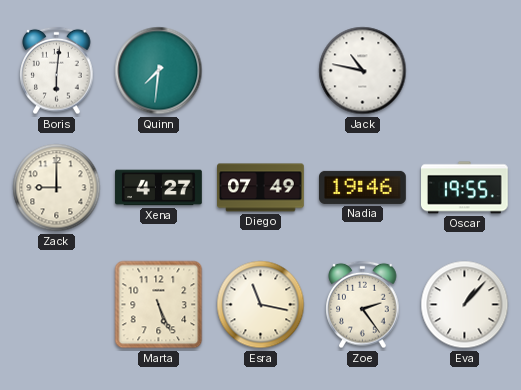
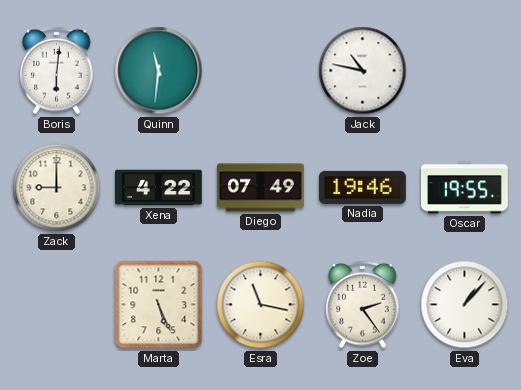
Quinn: 7:31 -> 11:31 (159, 71)
Xena: 4:27 -> 4:22 (159, 188)
